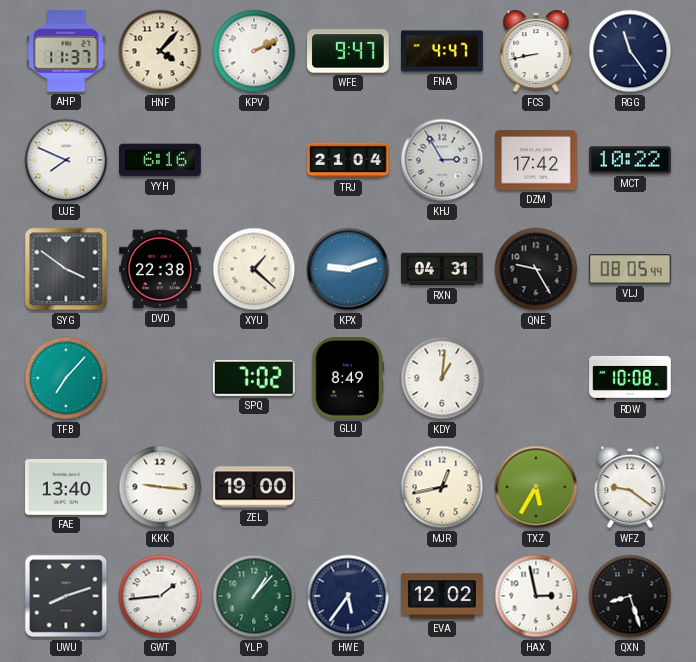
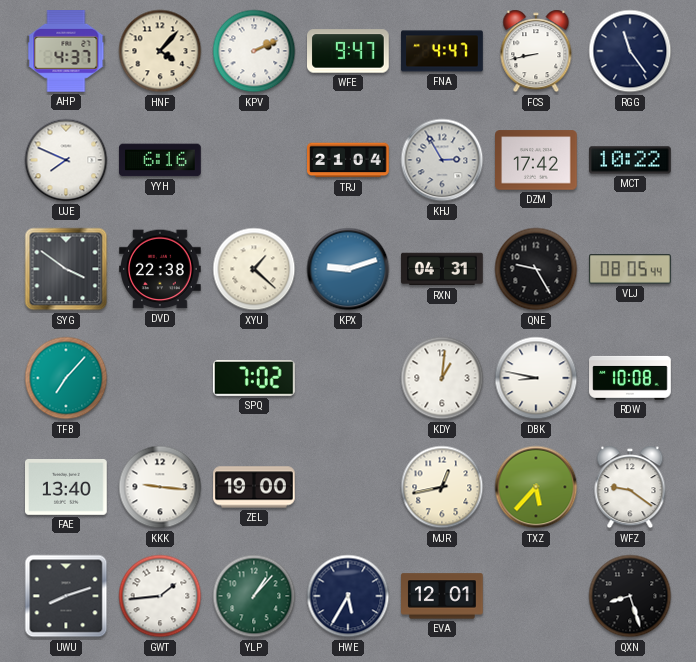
AHP: 11:37 -> 4:37 (66, 52)
GLU: 8:49 -> none (348, 379)
DBK: none -> 8:47 (536, 378)
TXZ: 5:35 -> 5:37 (536, 487)
HWE: 5:36 -> 5:35 (348, 596)
EVA: 12:02 -> 12:01 (442, 596)
HAX: 2:58 -> none (536, 596)
